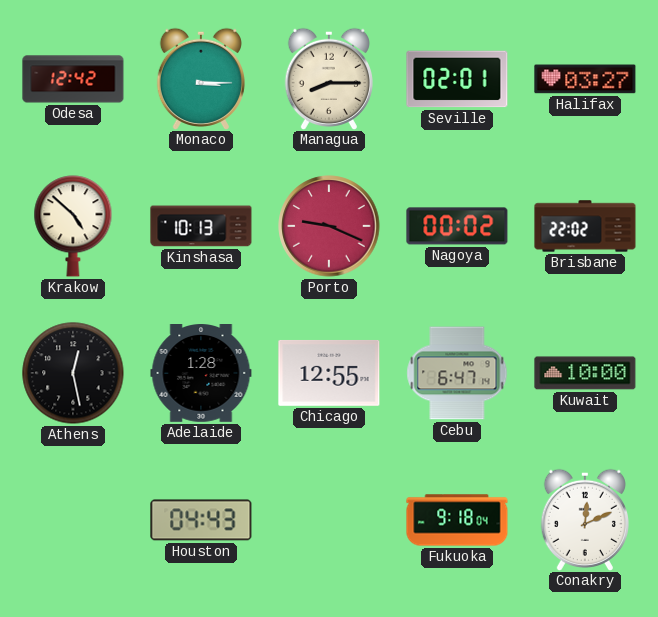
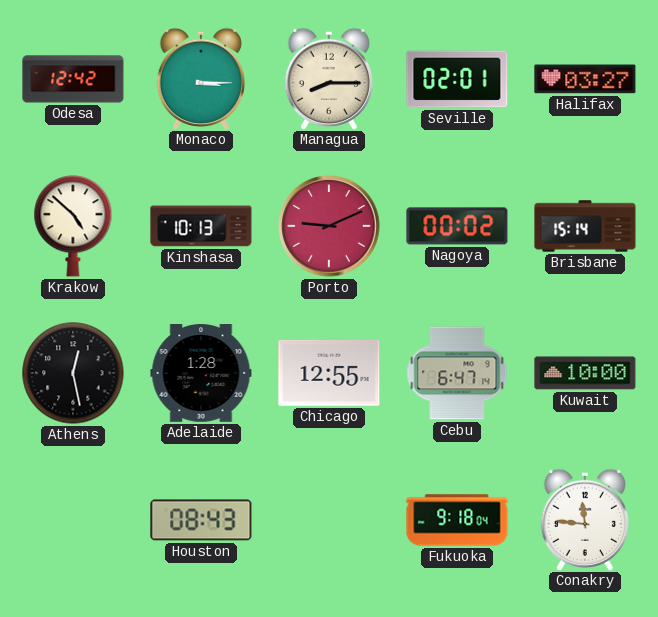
Porto: 9:19 -> 9:11 (329, 226)
Brisbane: 22:02 -> 15:14 (585, 226)
Houston: 04:43 -> 08:43 (201, 520)
Conakry: 12:11 -> 11:46 (585, 519)
